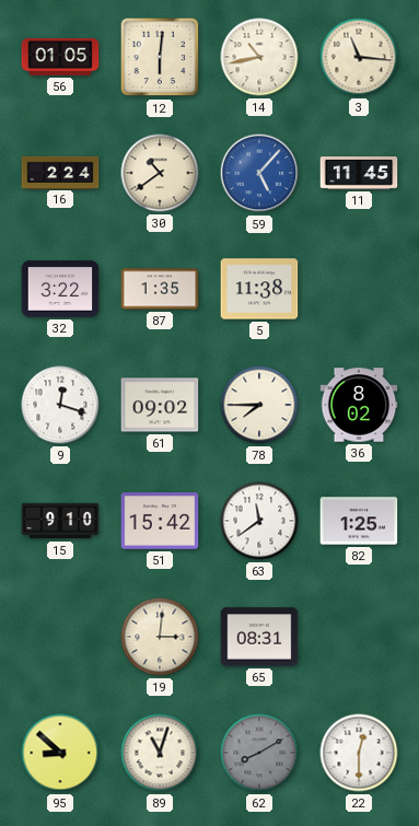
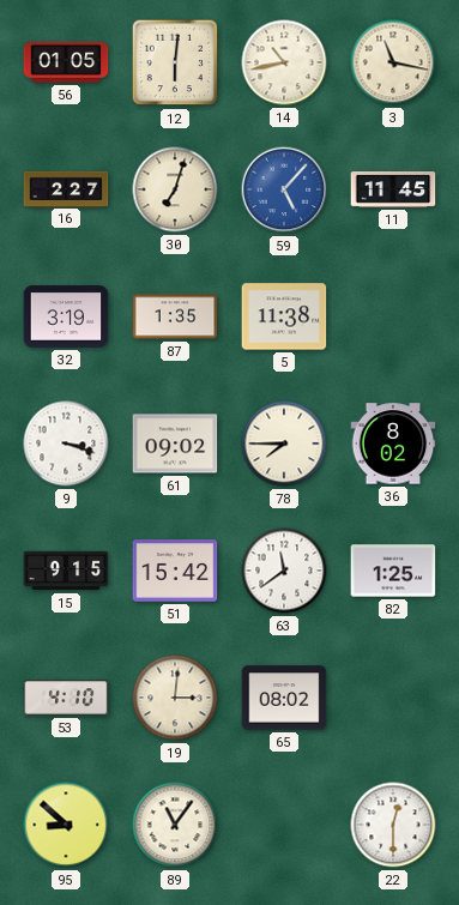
3: 11:16 -> 11:17 (393, 62)
16: 2:24 -> 2:27 (66, 188)
30: 10:39 -> 7:03 (175, 189)
32: 3:22 -> 3:19 (66, 316)
9: 12:18 -> 3:18 (66, 444)
15: 9:10 -> 9:15 (66, 571)
53: none -> 4:10 (66, 698)
65: 08:31 -> 08:02 (284, 698)
89: 11:03 -> 11:06 (175, 825)
62: 8:10 -> none (259, 753)
